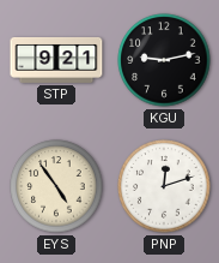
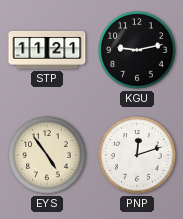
STP: 9:21 -> 11:21 (47, 50)
